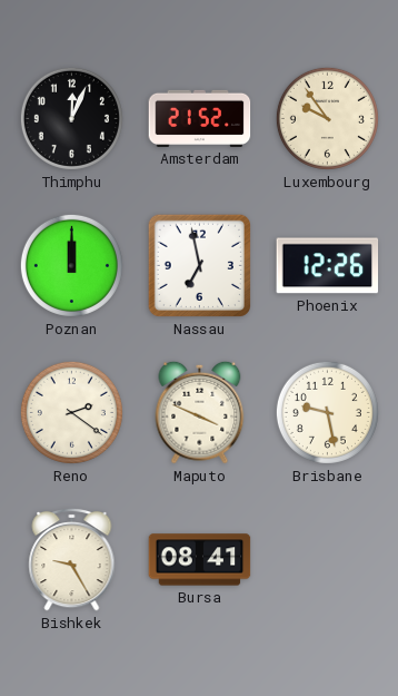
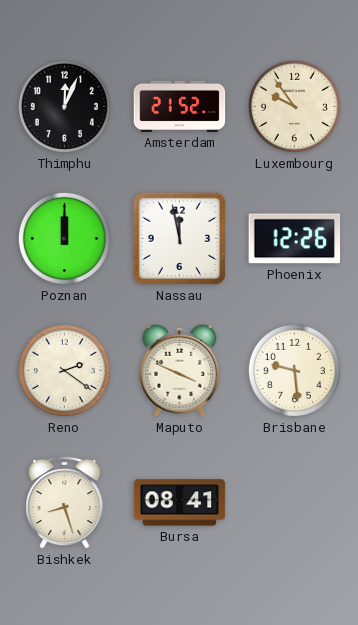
Nassau: 6:58 -> 11:58 (179, 238)
Brisbane: 9:28 -> 9:29 (294, 370)
Bishkek: 9:25 -> 8:27 (65, 502)
